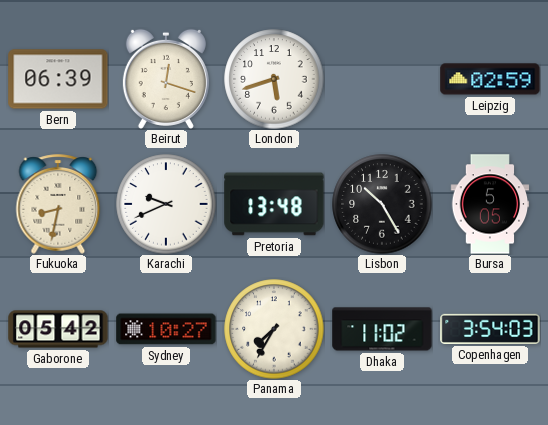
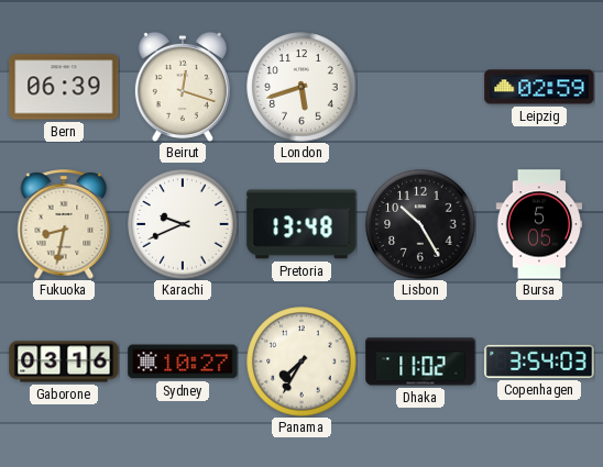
Gaborone: 05:42 -> 03:16 (64, 362)
